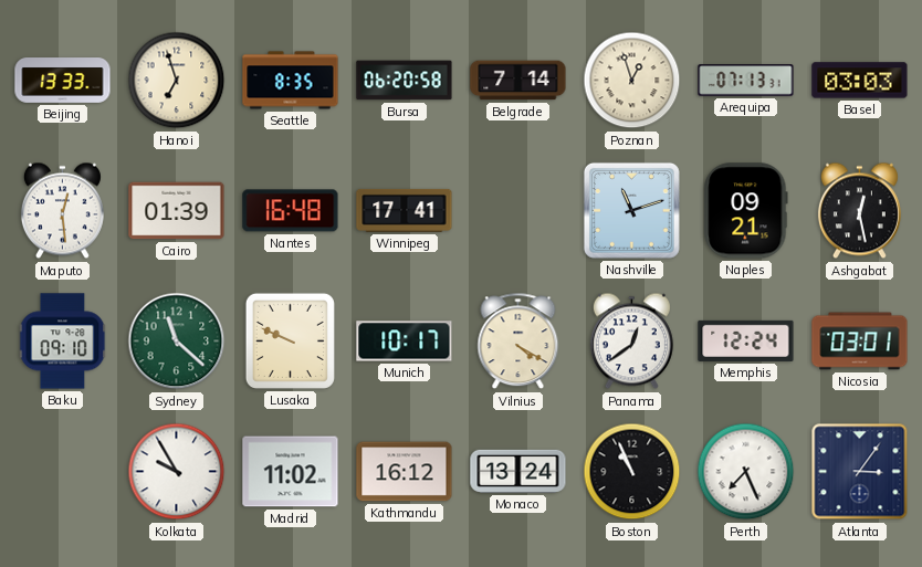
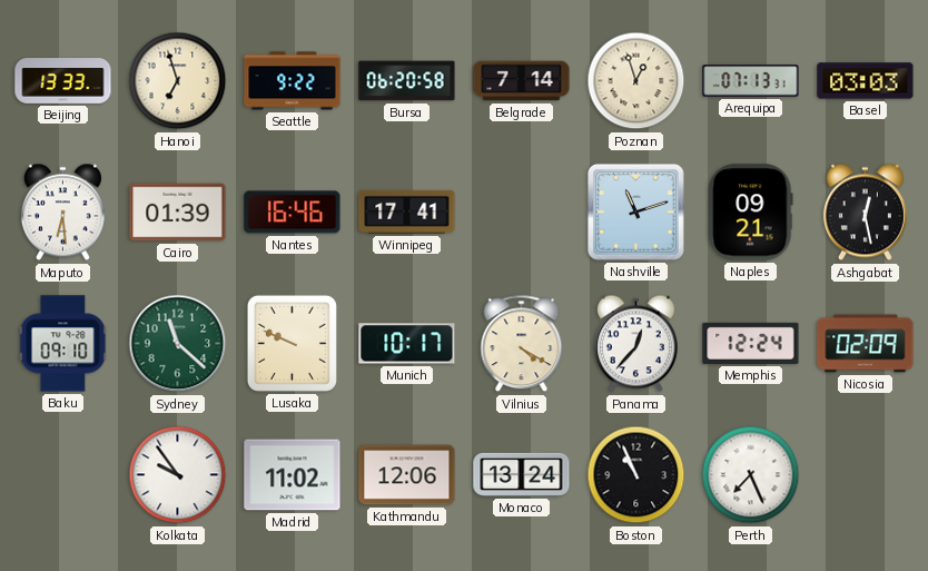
Seattle: 8:35 -> 9:22 (293, 81)
Maputo: 12:29 -> 6:29 (62, 213)
Nantes: 16:48 -> 16:46 (293, 213)
Panama: 12:39 -> 12:37 (635, 344)
Nicosia: 03:01 -> 02:09 (866, 344)
Kolkata: 9:55 -> 9:54 (178, 475)
Kathmandu: 16:12 -> 12:06 (407, 475)
Atlanta: 3:06 -> none (860, 472)
